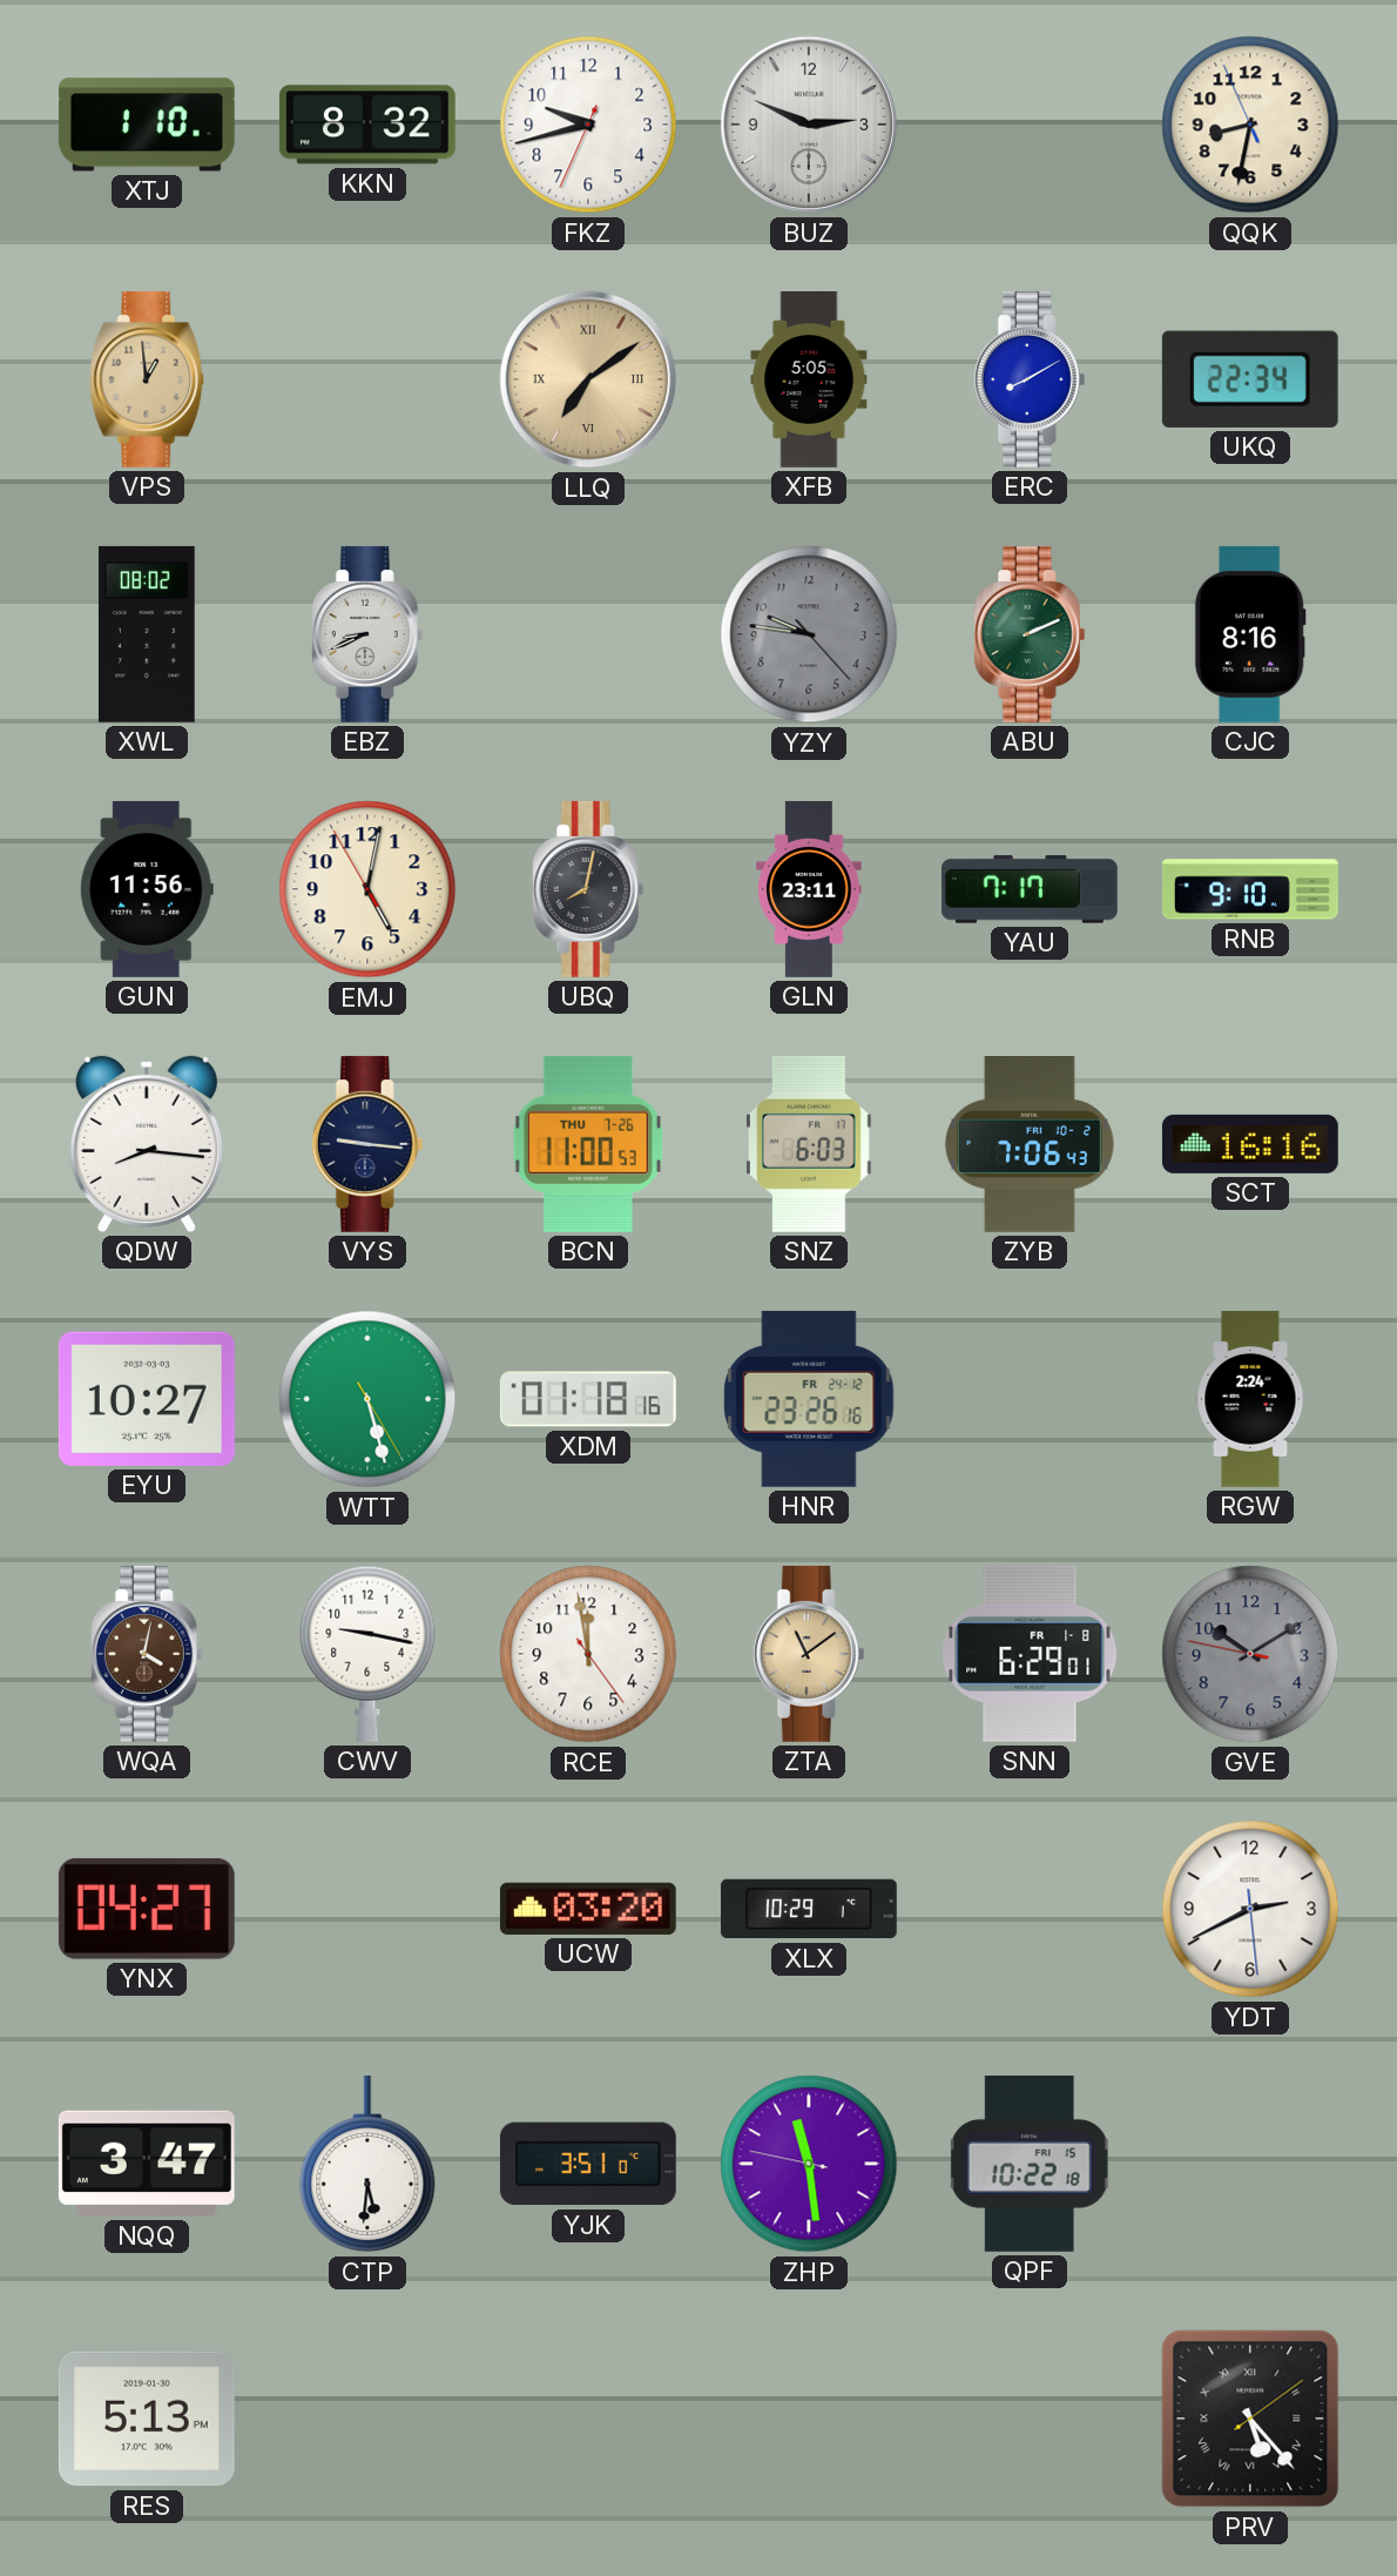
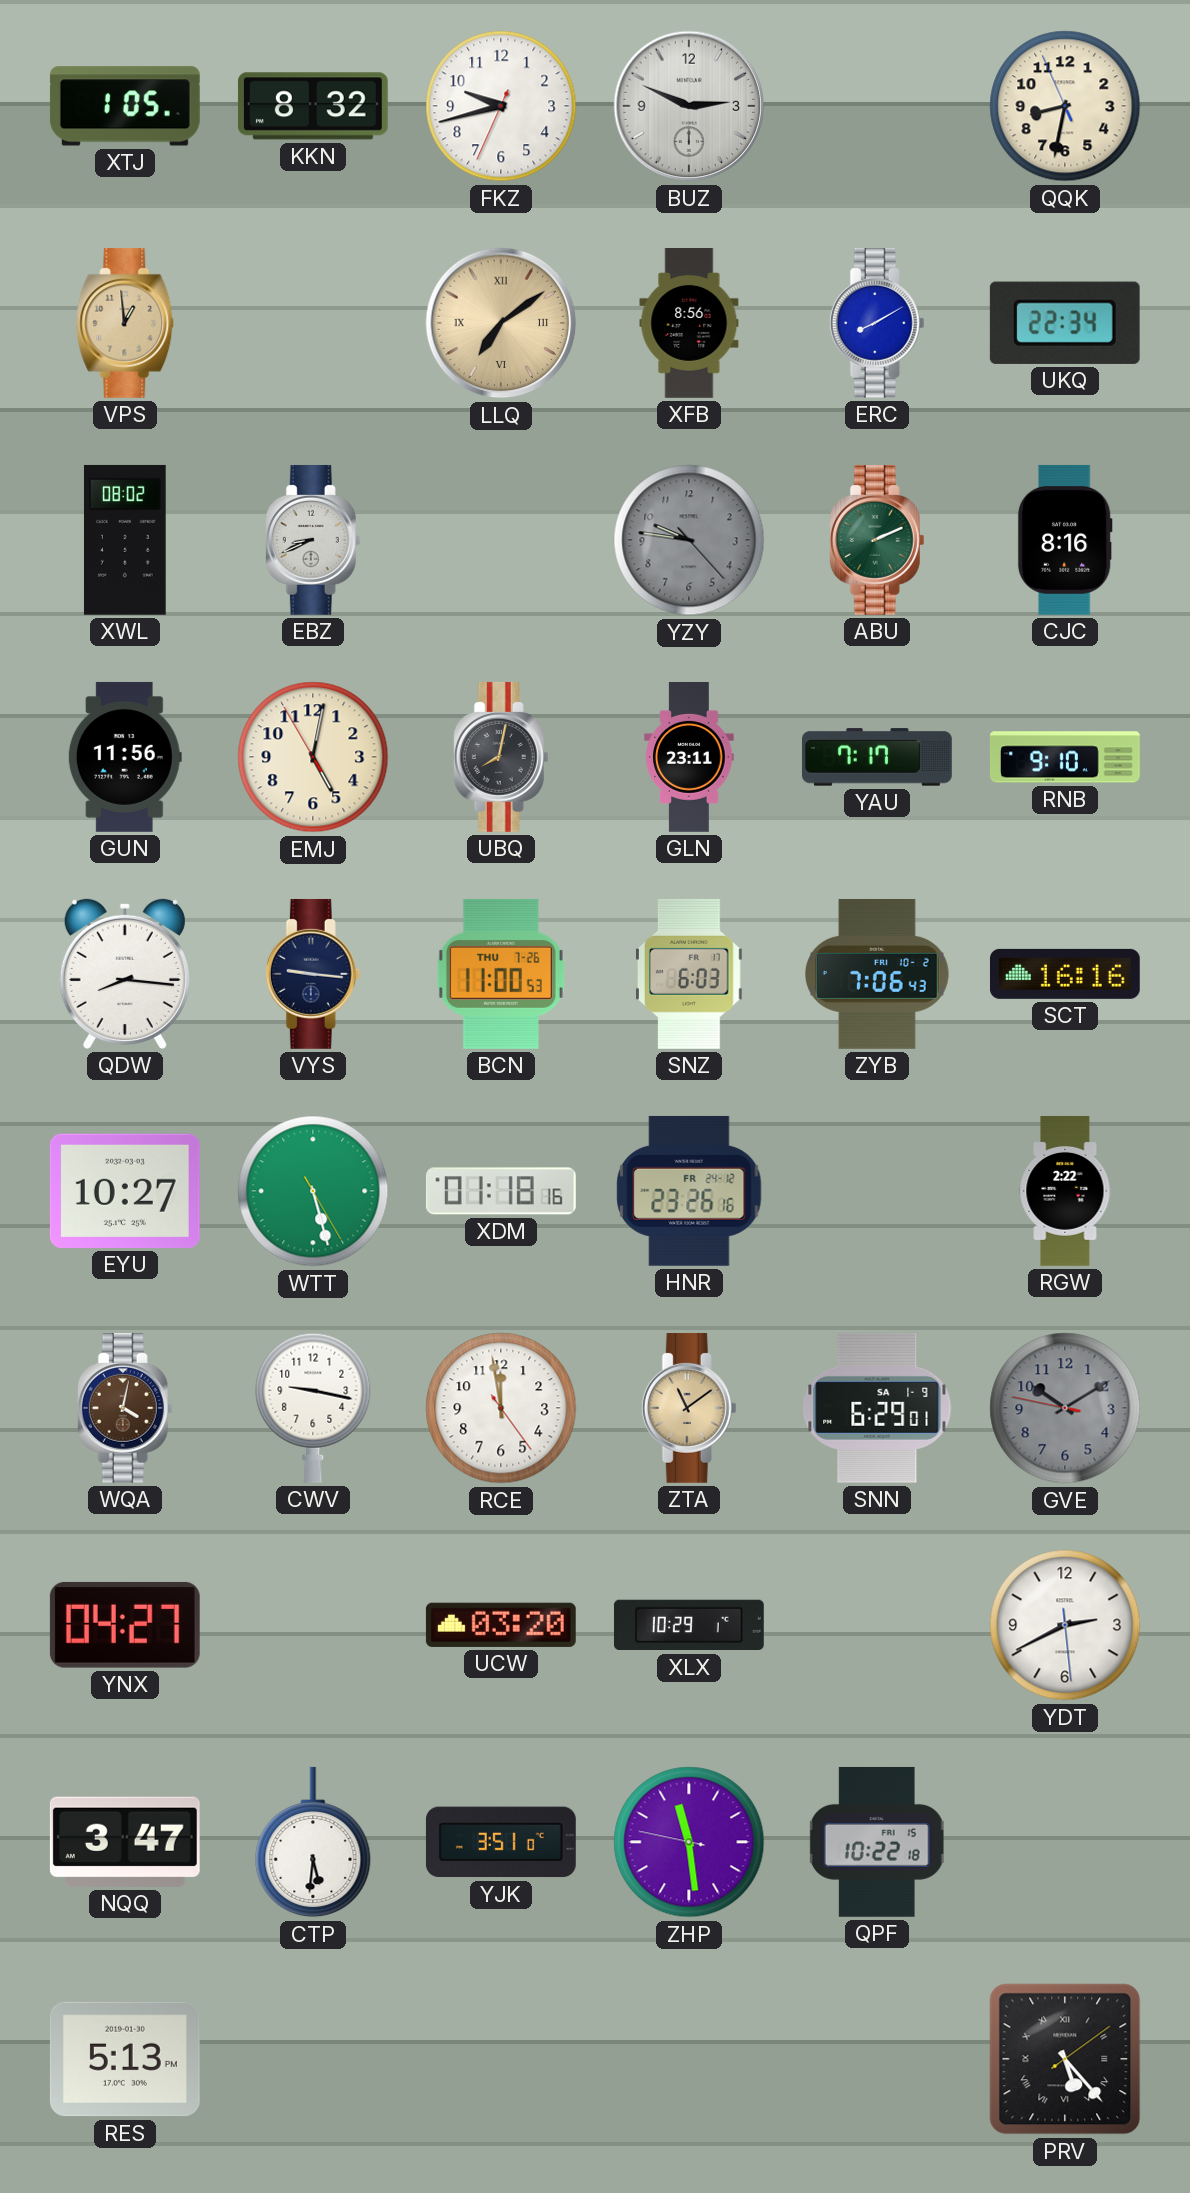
XTJ: 1:10 -> 1:05 (125, 106)
XFB: 5:05 -> 8:56 (689, 324)
RGW: 2:24 -> 2:22 (1065, 1191)
SNN date: FR 1-8 -> SA 1-9 (877, 1408)
